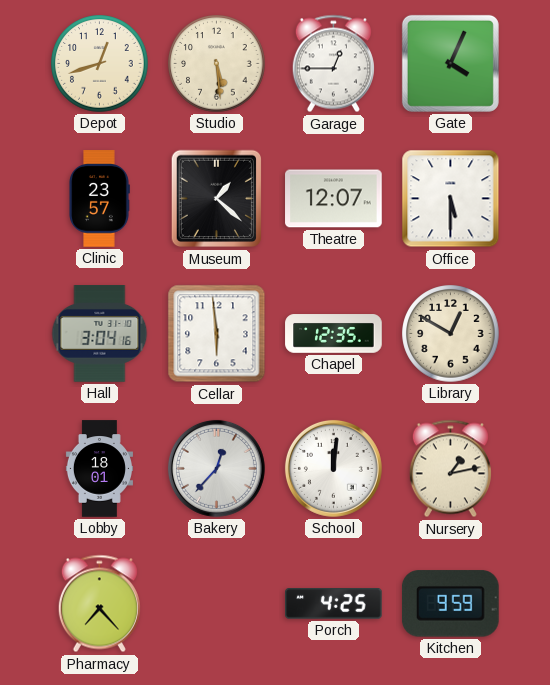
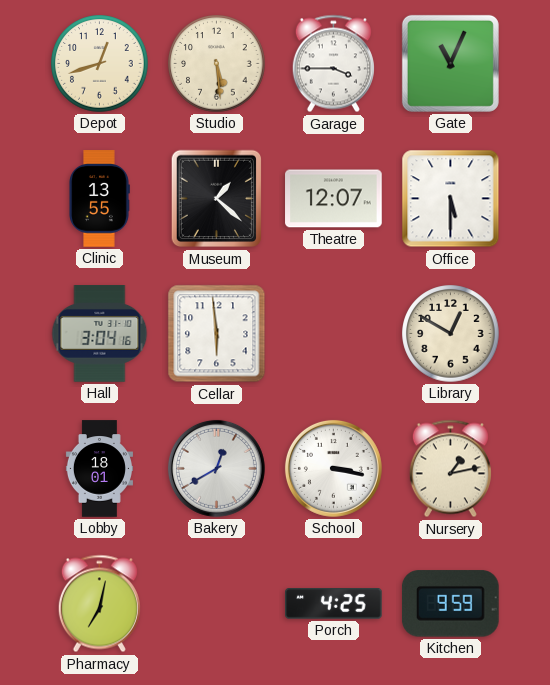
Garage: 12:45 -> 3:45 (333, 64)
Gate: 4:04 -> 11:04 (450, 63)
Clinic: 23:57 -> 13:55 (99, 199)
Chapel: 12:35 -> none (334, 334)
Bakery: 12:37 -> 12:40 (216, 468)
School: 12:01 -> 3:17 (333, 468)
Pharmacy: 7:23 -> 7:02 (99, 604)
